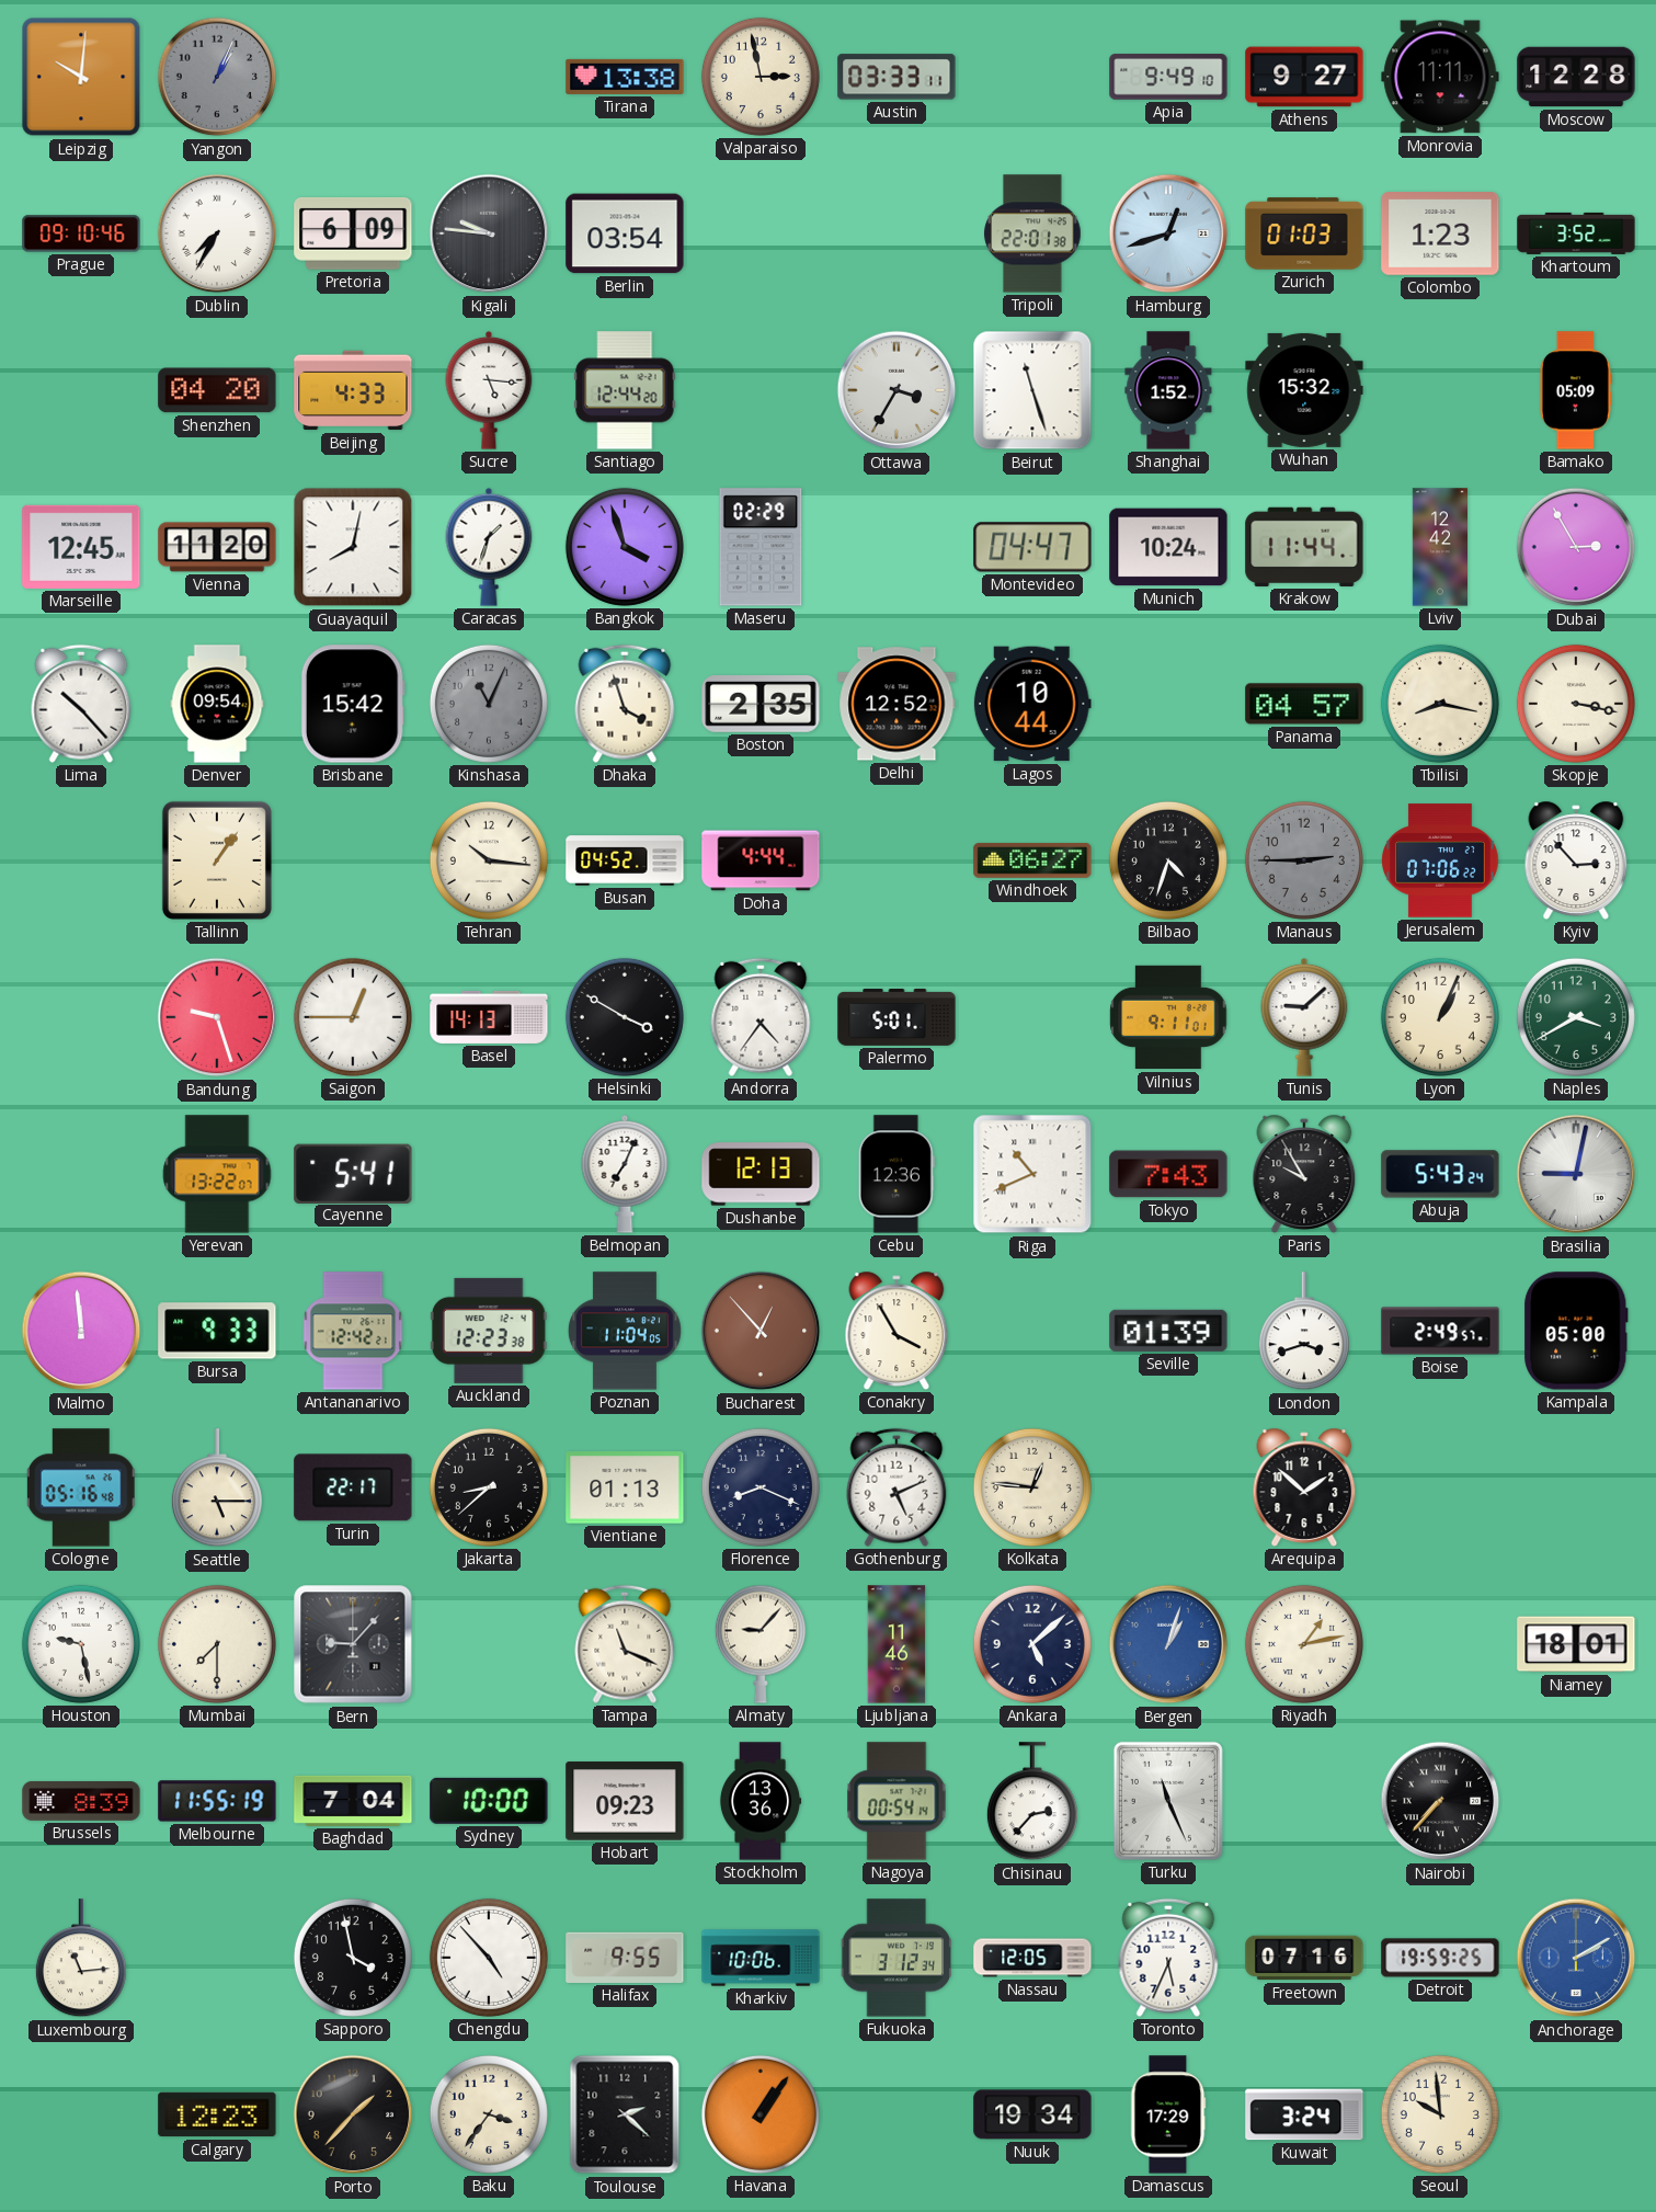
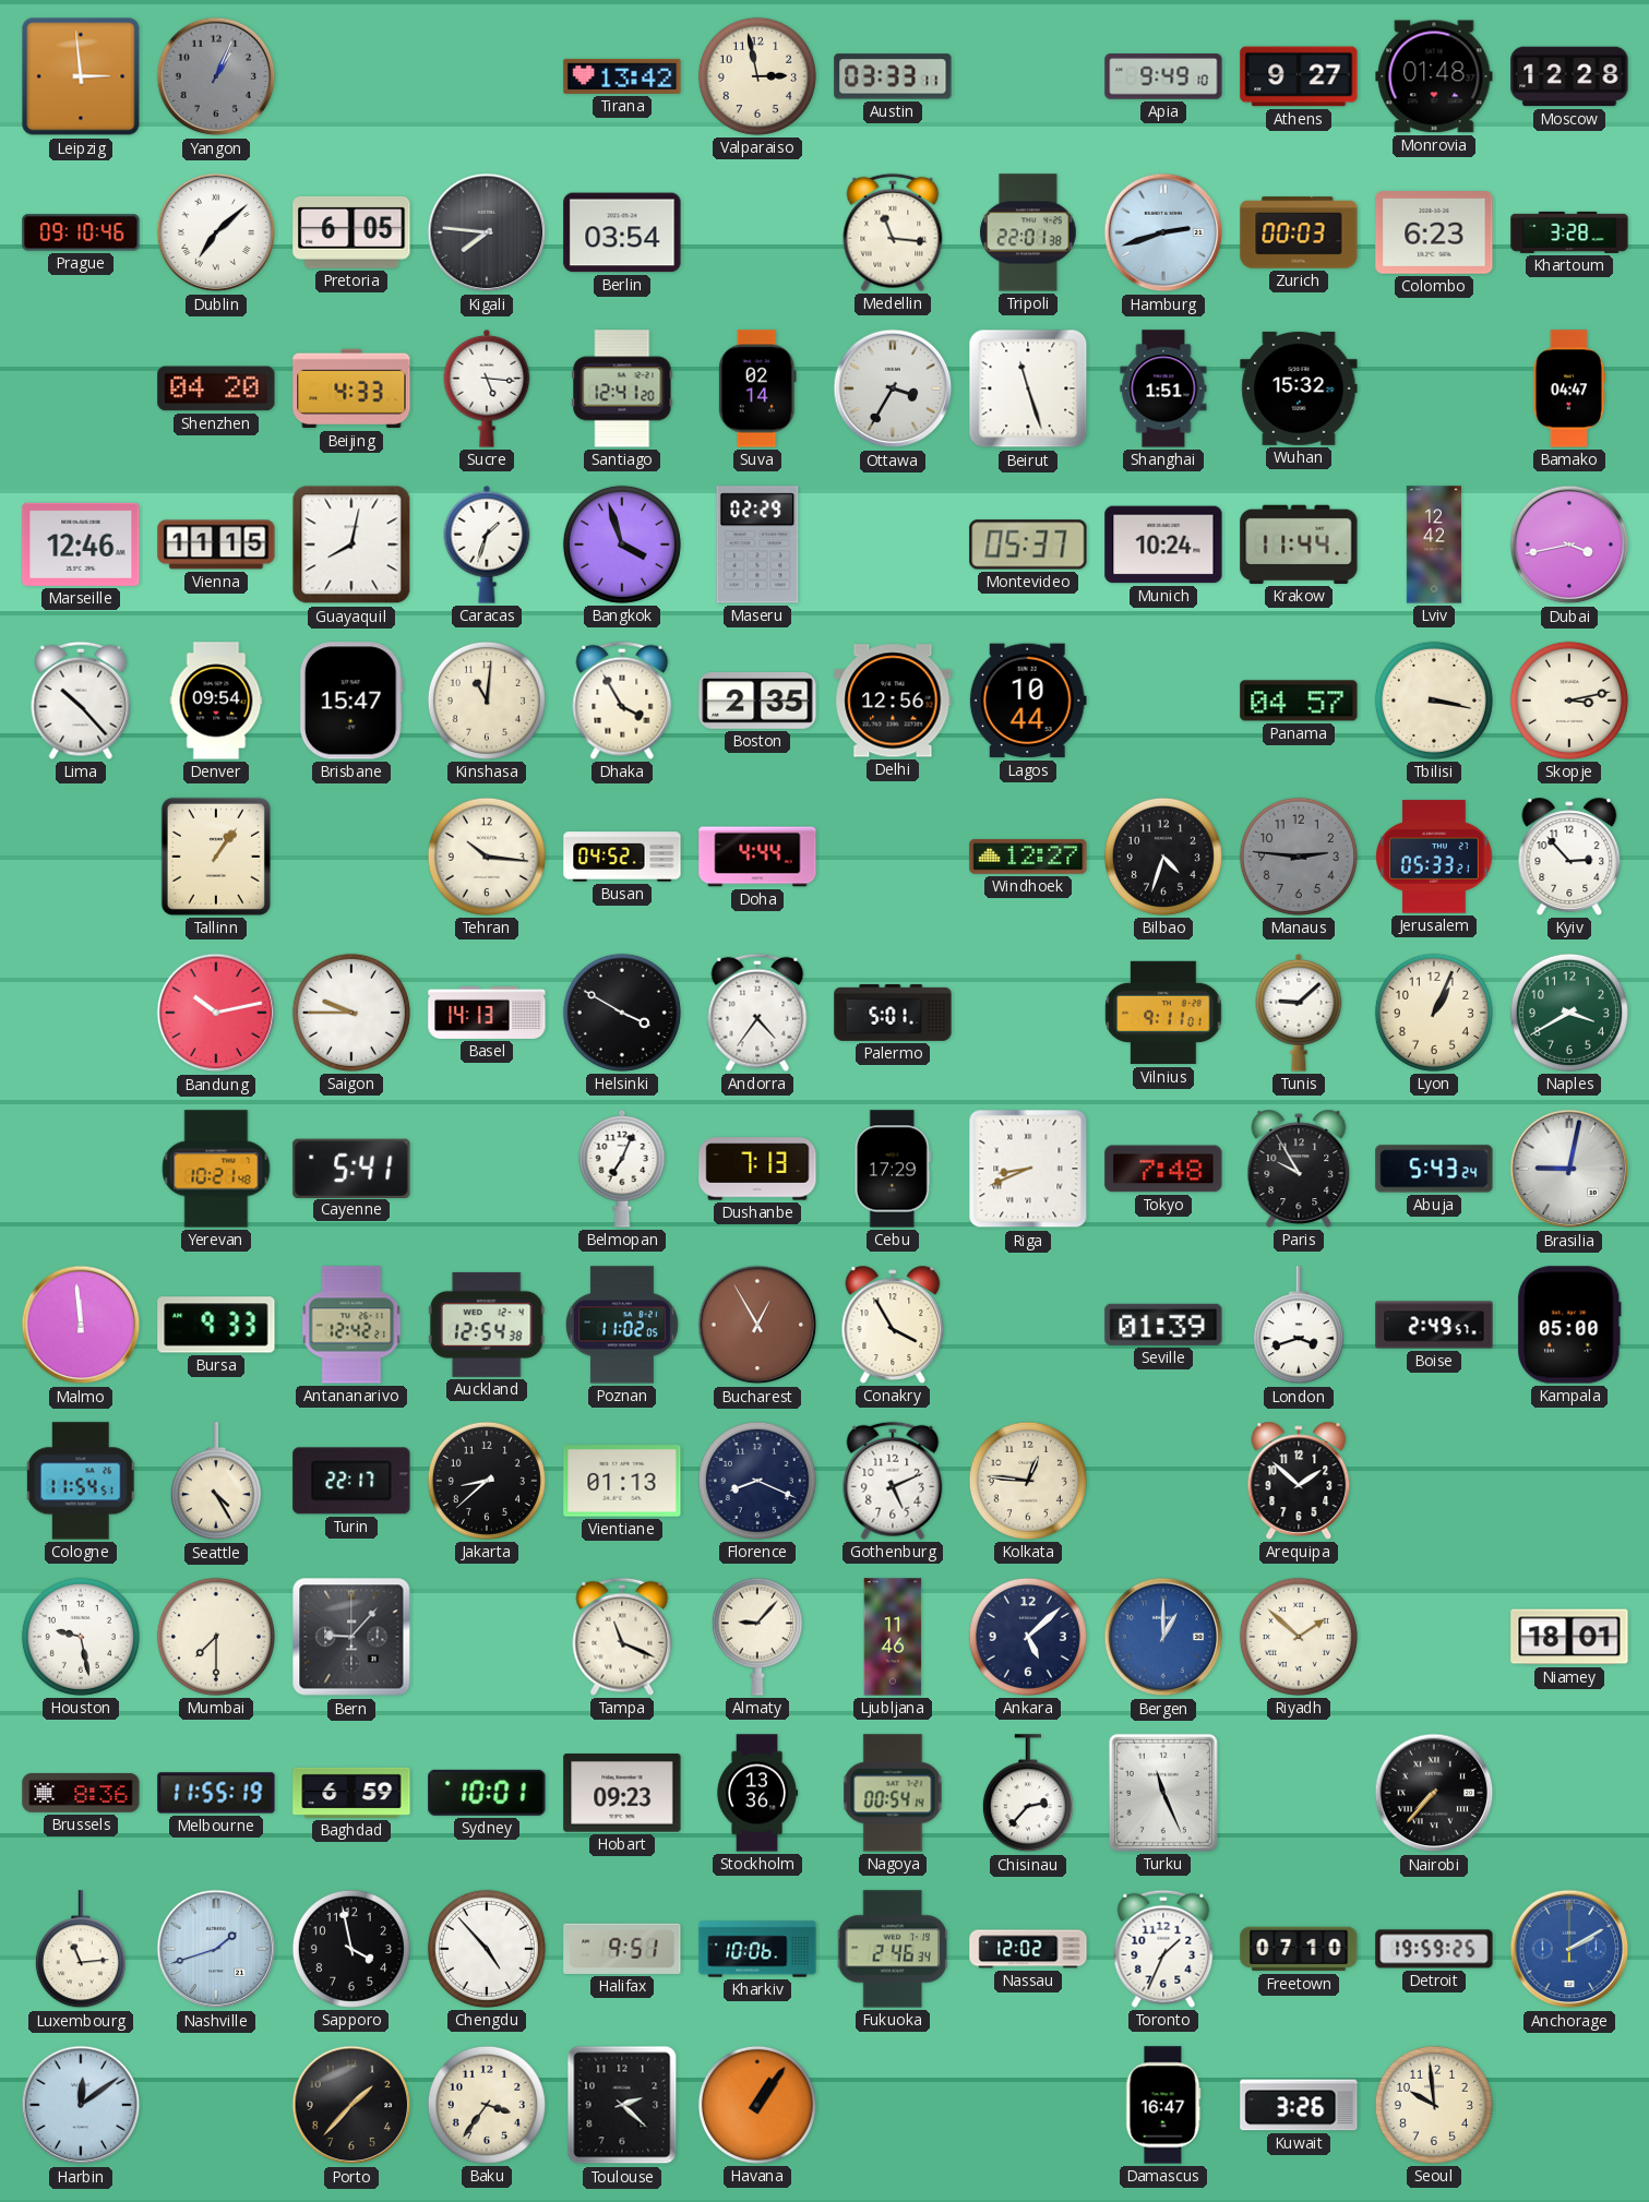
Leipzig: 10:01 -> 2:59 (81, 76)
Tirana: 13:38 -> 13:42 (622, 76)
Monrovia: 11:11 -> 01:48 (1434, 76)
Dublin: 7:35 -> 7:08 (216, 232)
Pretoria: 6:09 -> 6:05 (351, 234)
Kigali: 9:46 -> 7:46 (487, 232)
Medellin: none -> 11:16 (893, 232)
Hamburg: 12:42 -> 2:42 (1163, 232)
Zurich: 01:03 -> 00:03 (1299, 232)
Colombo: 1:23 -> 6:23 (1434, 234)
Khartoum: 3:52 -> 3:28 (1569, 232)
Santiago: 12:44 -> 12:41 (622, 388)
Suva: none -> 02:14 (757, 388)
Shanghai: 1:52 -> 1:51 (1163, 388)
Bamako: 05:09 -> 04:47 (1569, 388)
Marseille: 12:45 -> 12:46 (81, 544)
Vienna: 11:20 -> 11:15 (216, 544)
Montevideo: 04:47 -> 05:37 (1028, 544)
Dubai: 2:55 -> 3:43 (1569, 544)
Brisbane: 15:42 -> 15:47 (351, 701)
Kinshasa: 11:04 -> 11:01 (487, 701)
Kinshasa dial: grey -> cream (487, 701)
Dhaka: 3:57 -> 3:55 (622, 701)
Delhi: 12:52 -> 12:56 (893, 701)
Tbilisi: 8:17 -> 3:17 (1434, 701)
Skopje: 3:17 -> 3:13 (1569, 701)
Windhoek: 06:27 -> 12:27 (1028, 857)
Manaus: 2:45 -> 2:46 (1299, 857)
Jerusalem: 07:06 -> 05:33 (1434, 857)
Bandung: 9:27 -> 10:13 (216, 1013)
Saigon: 12:45 -> 9:45 (351, 1013)
Yerevan: 13:22 -> 10:21 (216, 1169)
Dushanbe: 12:13 -> 7:13 (757, 1169)
Cebu: 12:36 -> 17:29 (893, 1169)
Riga: 10:41 -> 8:41 (1028, 1169)
Tokyo: 7:43 -> 7:48 (1163, 1169)
Auckland: 12:23 -> 12:54 (487, 1325)
Poznan: 11:04 -> 11:02 (622, 1325)
Bucharest: 12:53 -> 12:55 (757, 1325)
Cologne: 05:16 -> 11:54 (81, 1481)
Seattle: 5:15 -> 4:25 (216, 1482)
Bergen: 1:03 -> 1:00 (1163, 1637)
Riyadh: 1:13 -> 1:52 (1299, 1637)
Brussels: 8:39 -> 8:36 (81, 1793)
Baghdad: 7:04 -> 6:59 (351, 1793)
Sydney: 10:00 -> 10:01 (487, 1793)
Nashville: none -> 1:42 (216, 1949)
Halifax: 9:55 -> 9:51 (622, 1949)
Fukuoka: 3:12 -> 2:46 (893, 1949)
Nassau: 12:05 -> 12:02 (1028, 1949)
Toronto: 5:34 -> 1:34 (1163, 1949)
Freetown: 07:16 -> 07:10 (1299, 1949)
Harbin: none -> 12:09 (81, 2105)
Calgary: 12:23 -> none (217, 2114)
Nuuk: 19:34 -> none (1032, 2114)
Damascus: 17:29 -> 16:47 (1163, 2105)
Kuwait: 3:24 -> 3:26 (1299, 2105)
